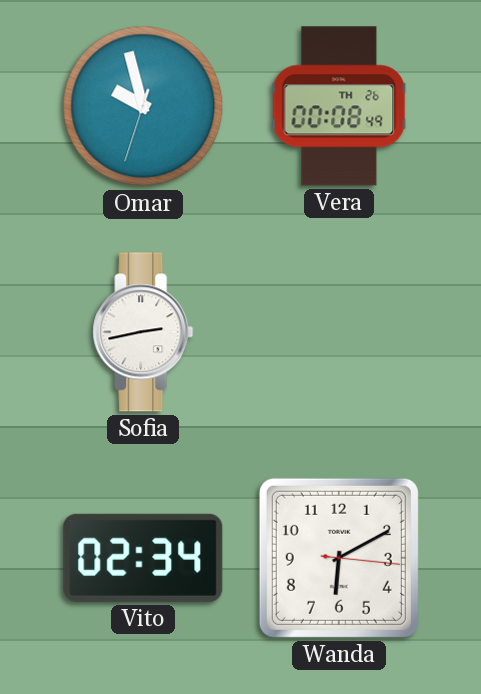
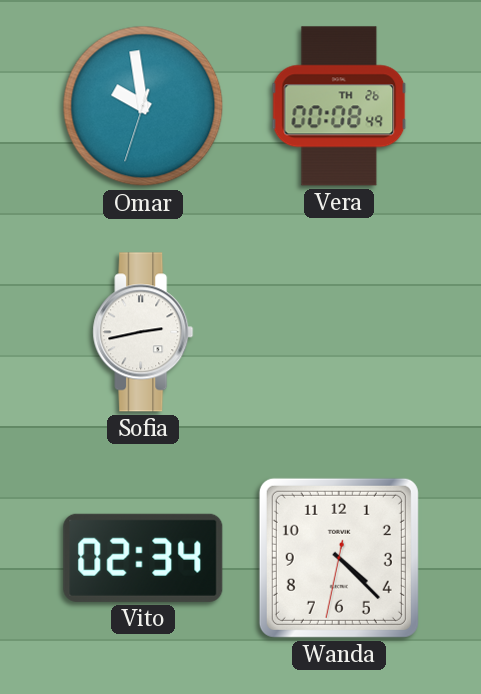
Omar: 9:57 -> 9:58 (143, 106)
Wanda: 6:10 -> 4:22 (339, 558)
